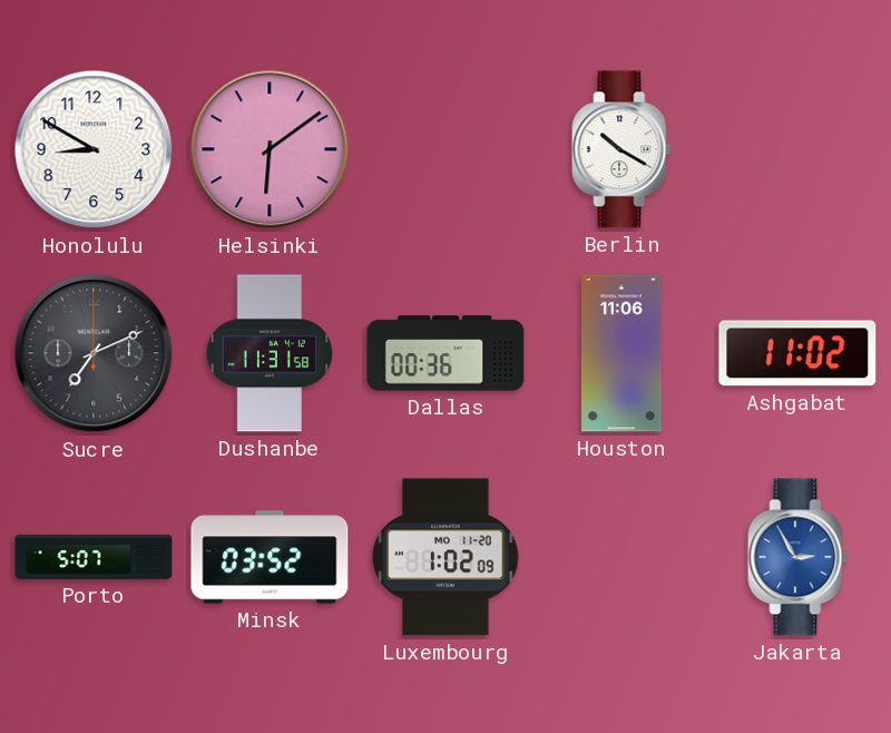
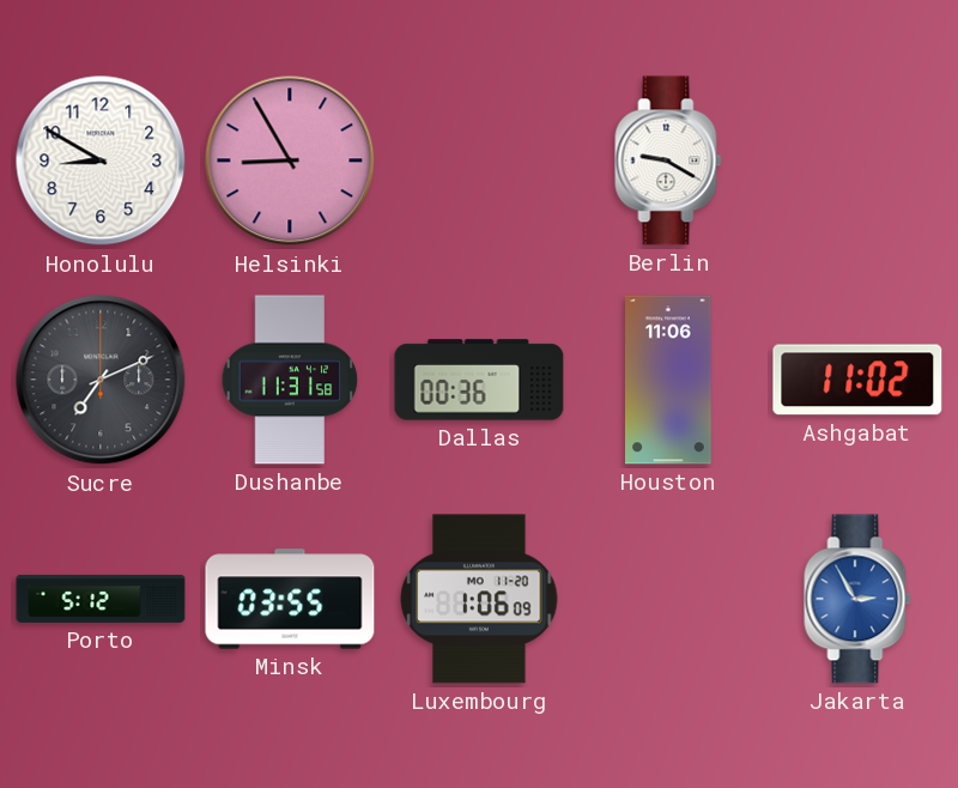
Helsinki: 6:09 -> 8:55 (290, 160)
Berlin: 10:20 -> 9:20 (668, 160)
Porto: 5:07 -> 5:12 (101, 599)
Minsk: 03:52 -> 03:55 (290, 599)
Luxembourg: 1:02 -> 1:06 (479, 599)
